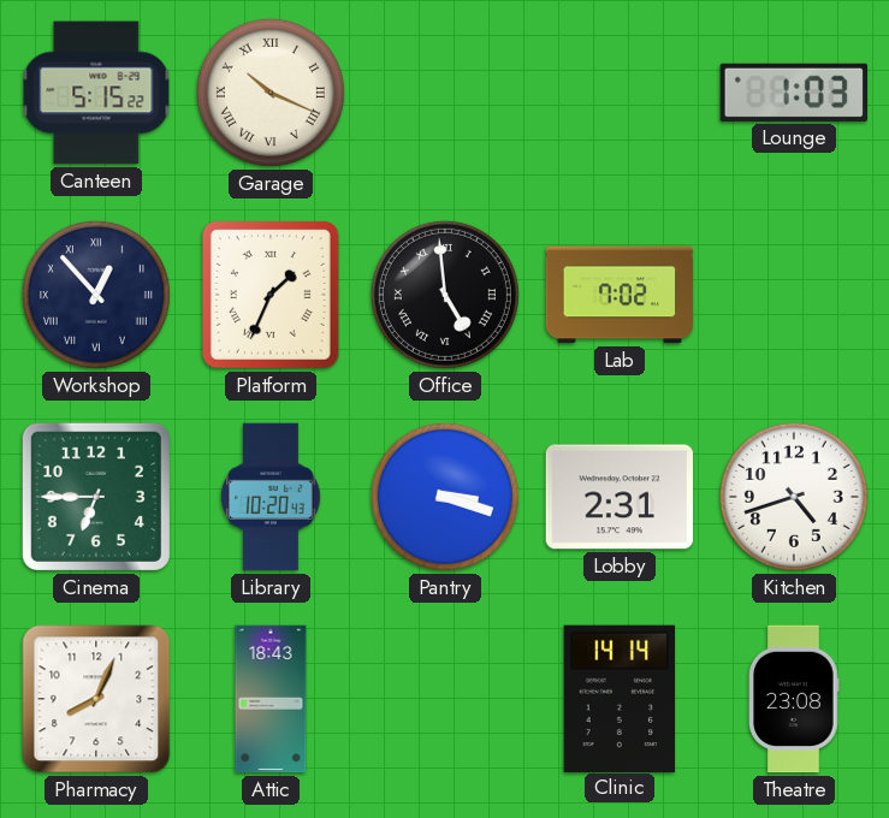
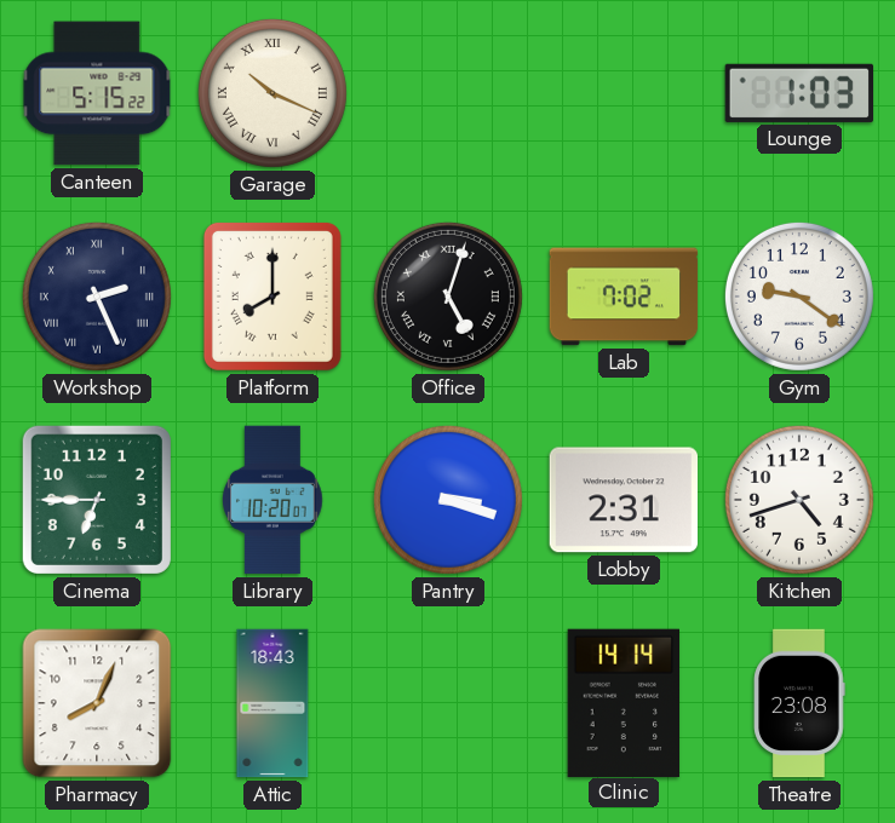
Workshop: 12:53 -> 2:26 (97, 297)
Platform: 1:34 -> 8:00 (272, 297)
Office: 4:59 -> 5:03 (448, 297)
Gym: none -> 9:21 (799, 297)
Library: 10:20:43 -> 10:20:07 (272, 500)
